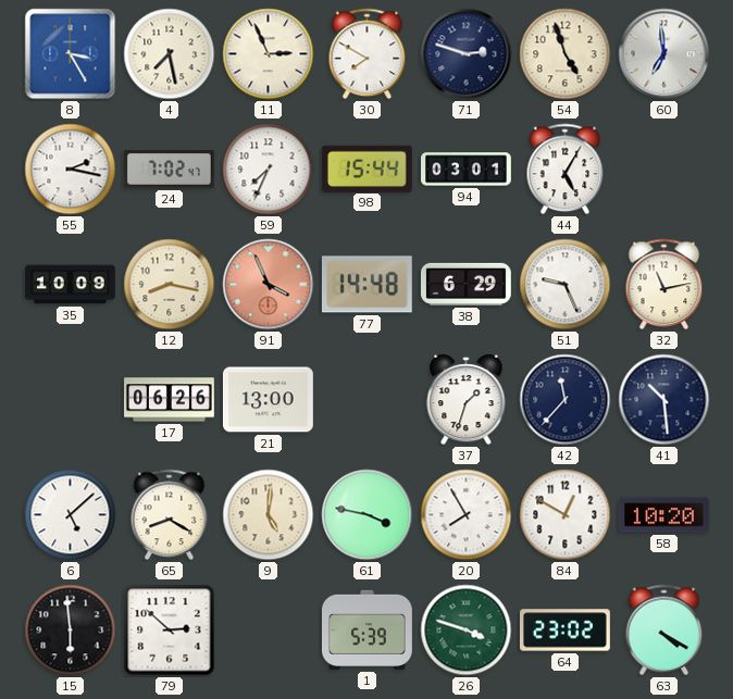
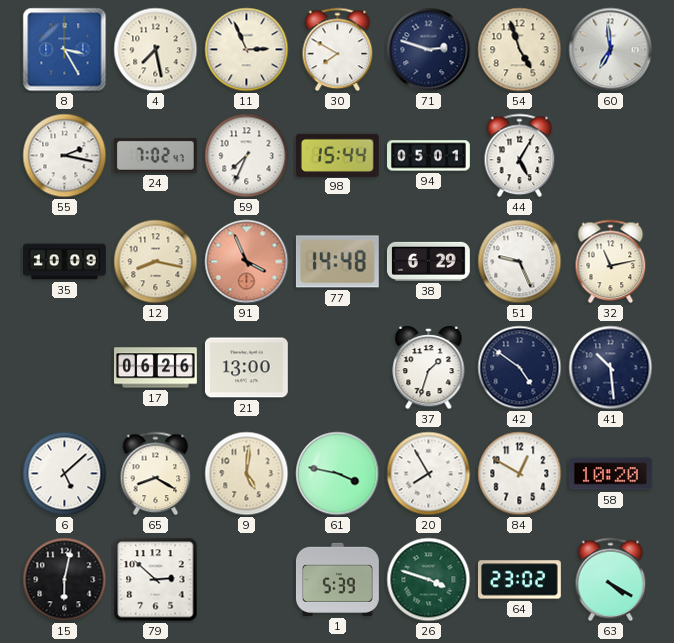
94: 03:01 -> 05:01 (429, 156)
42: 11:37 -> 4:51 (520, 368)
15: 5:59 -> 6:02 (65, 580)
